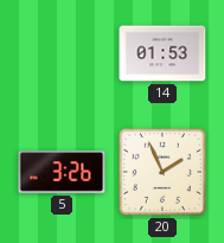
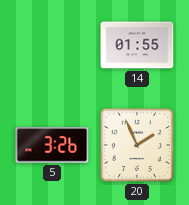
14: 01:53 -> 01:55 (137, 45)
